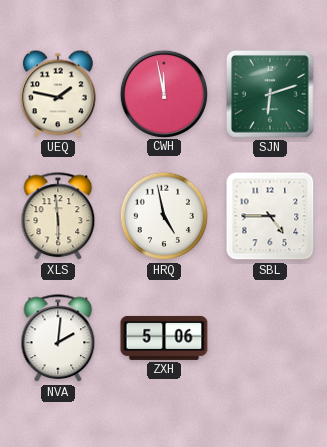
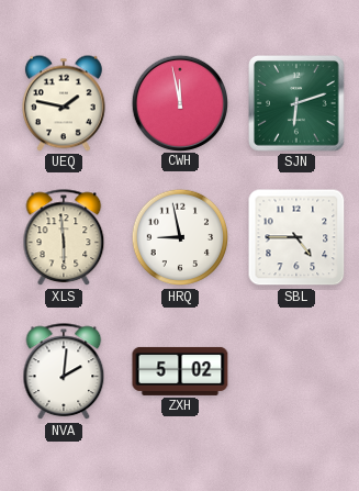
HRQ: 4:58 -> 8:58 (180, 237)
ZXH: 5:06 -> 5:02 (180, 371)
